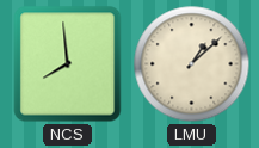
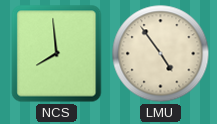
LMU: 1:08 -> 4:54 (161, 54)
